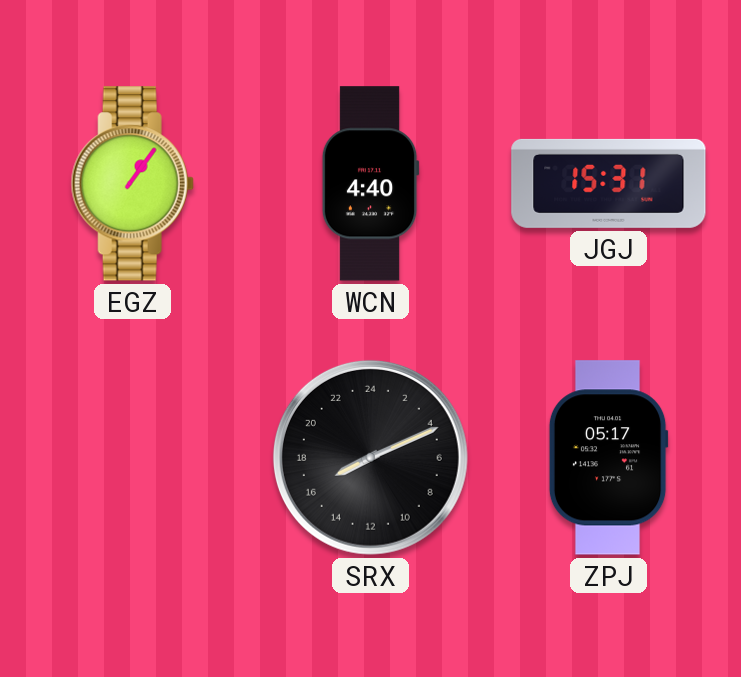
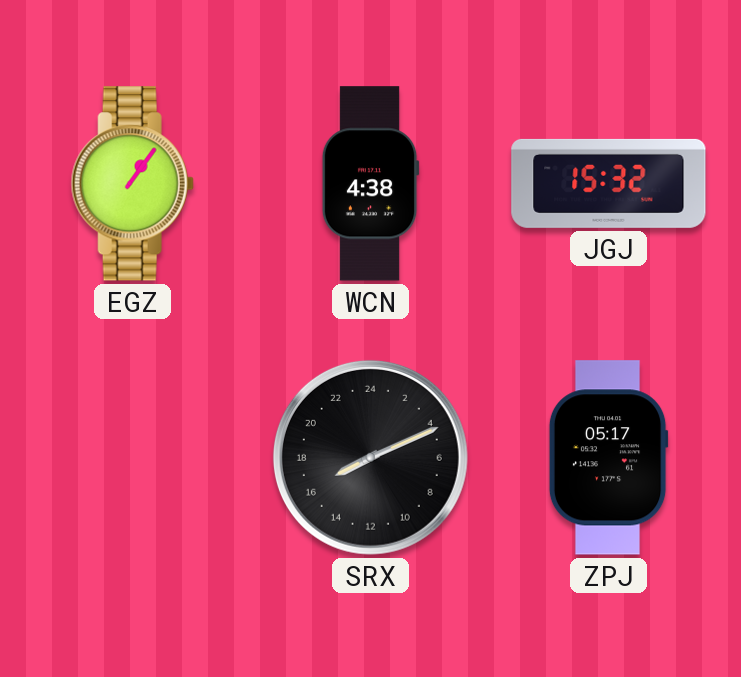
WCN: 4:40 -> 4:38 (370, 184)
JGJ: 15:31 -> 15:32 (609, 183)
